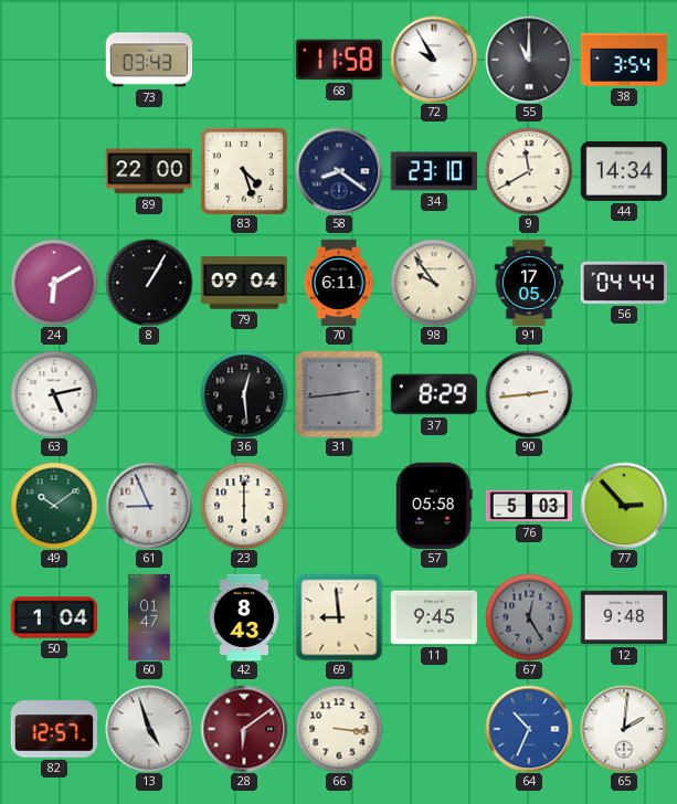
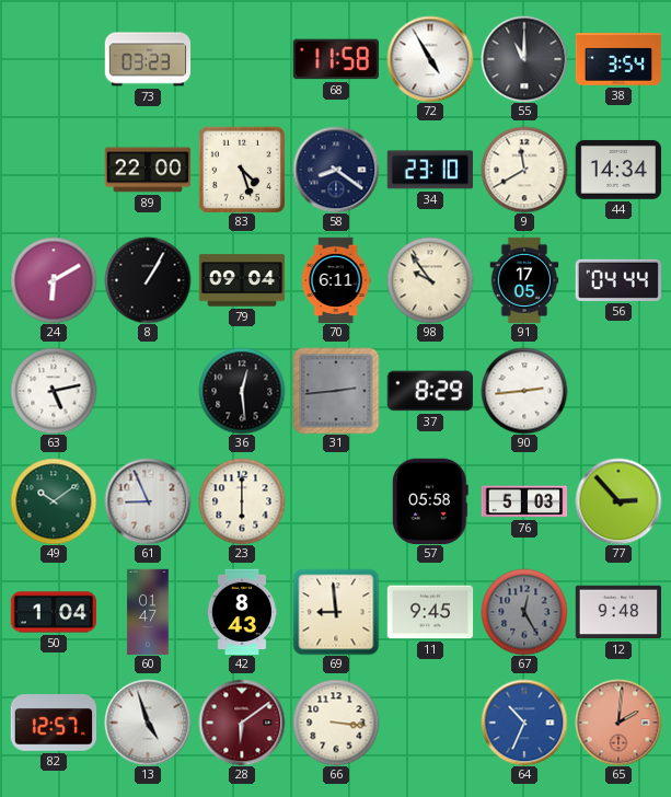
73: 03:43 -> 03:23 (148, 59)
72: 9:55 -> 4:55 (430, 59)
65 dial: white -> salmon (618, 723)
